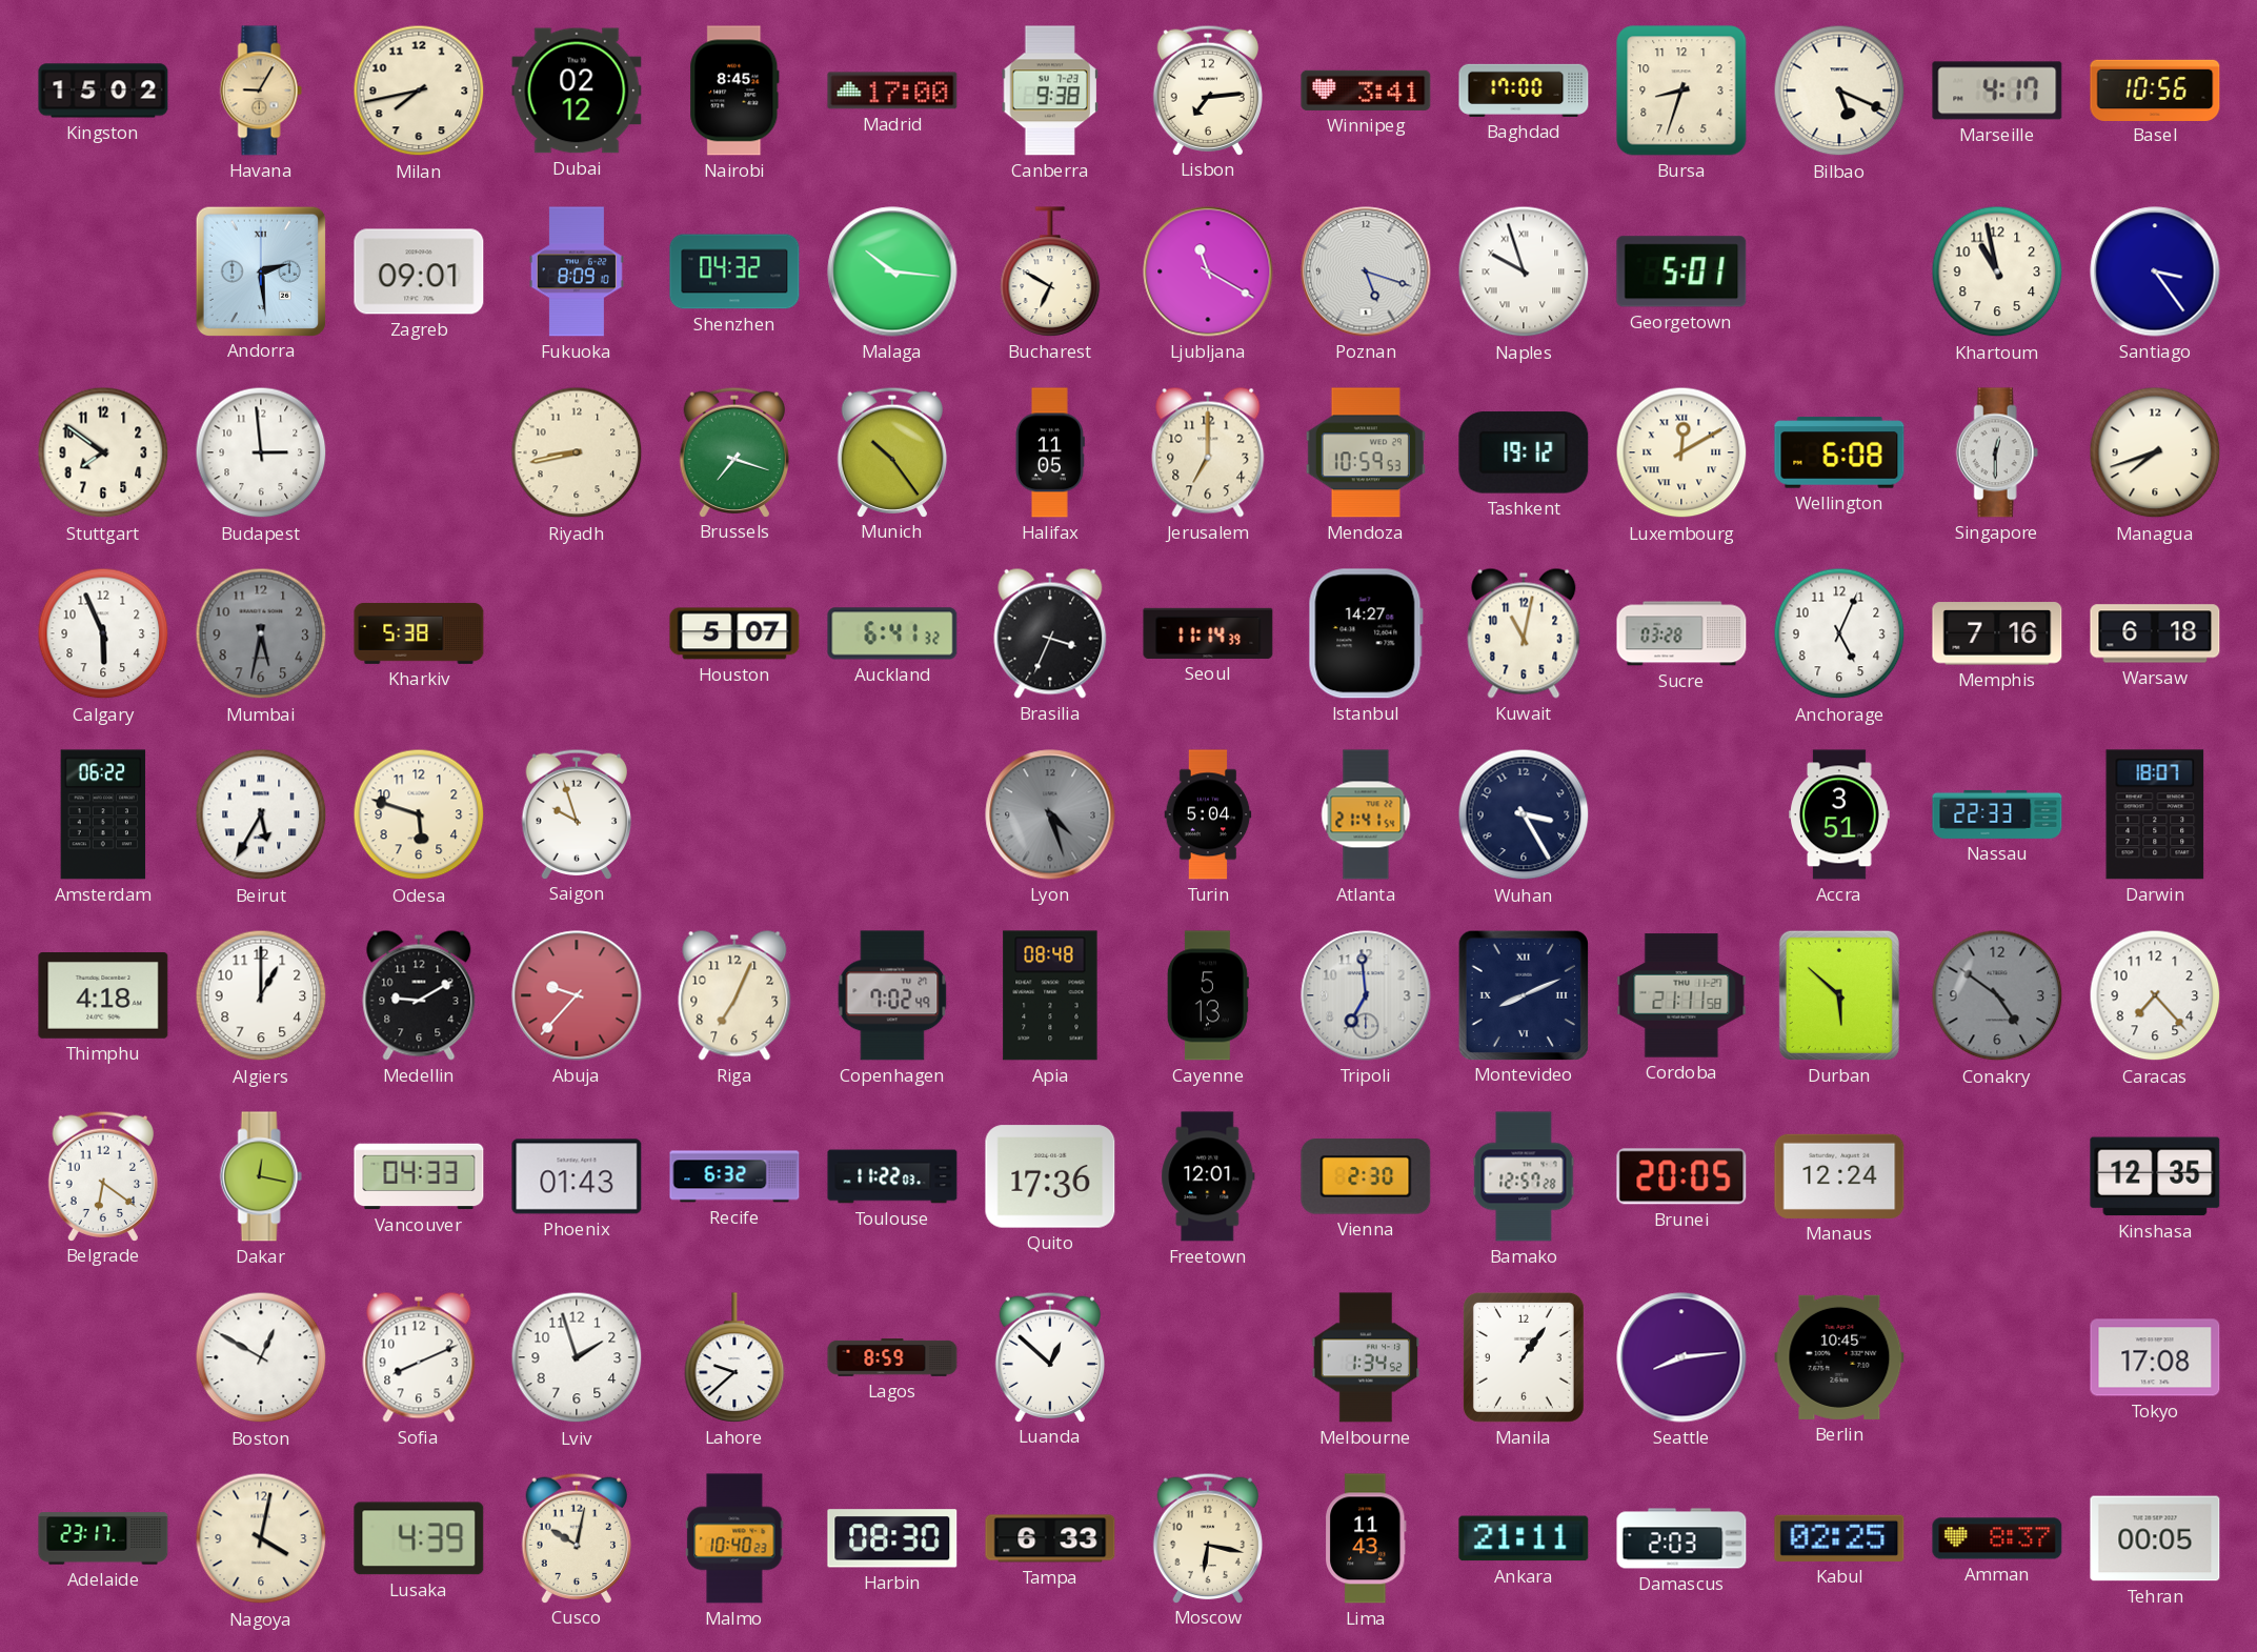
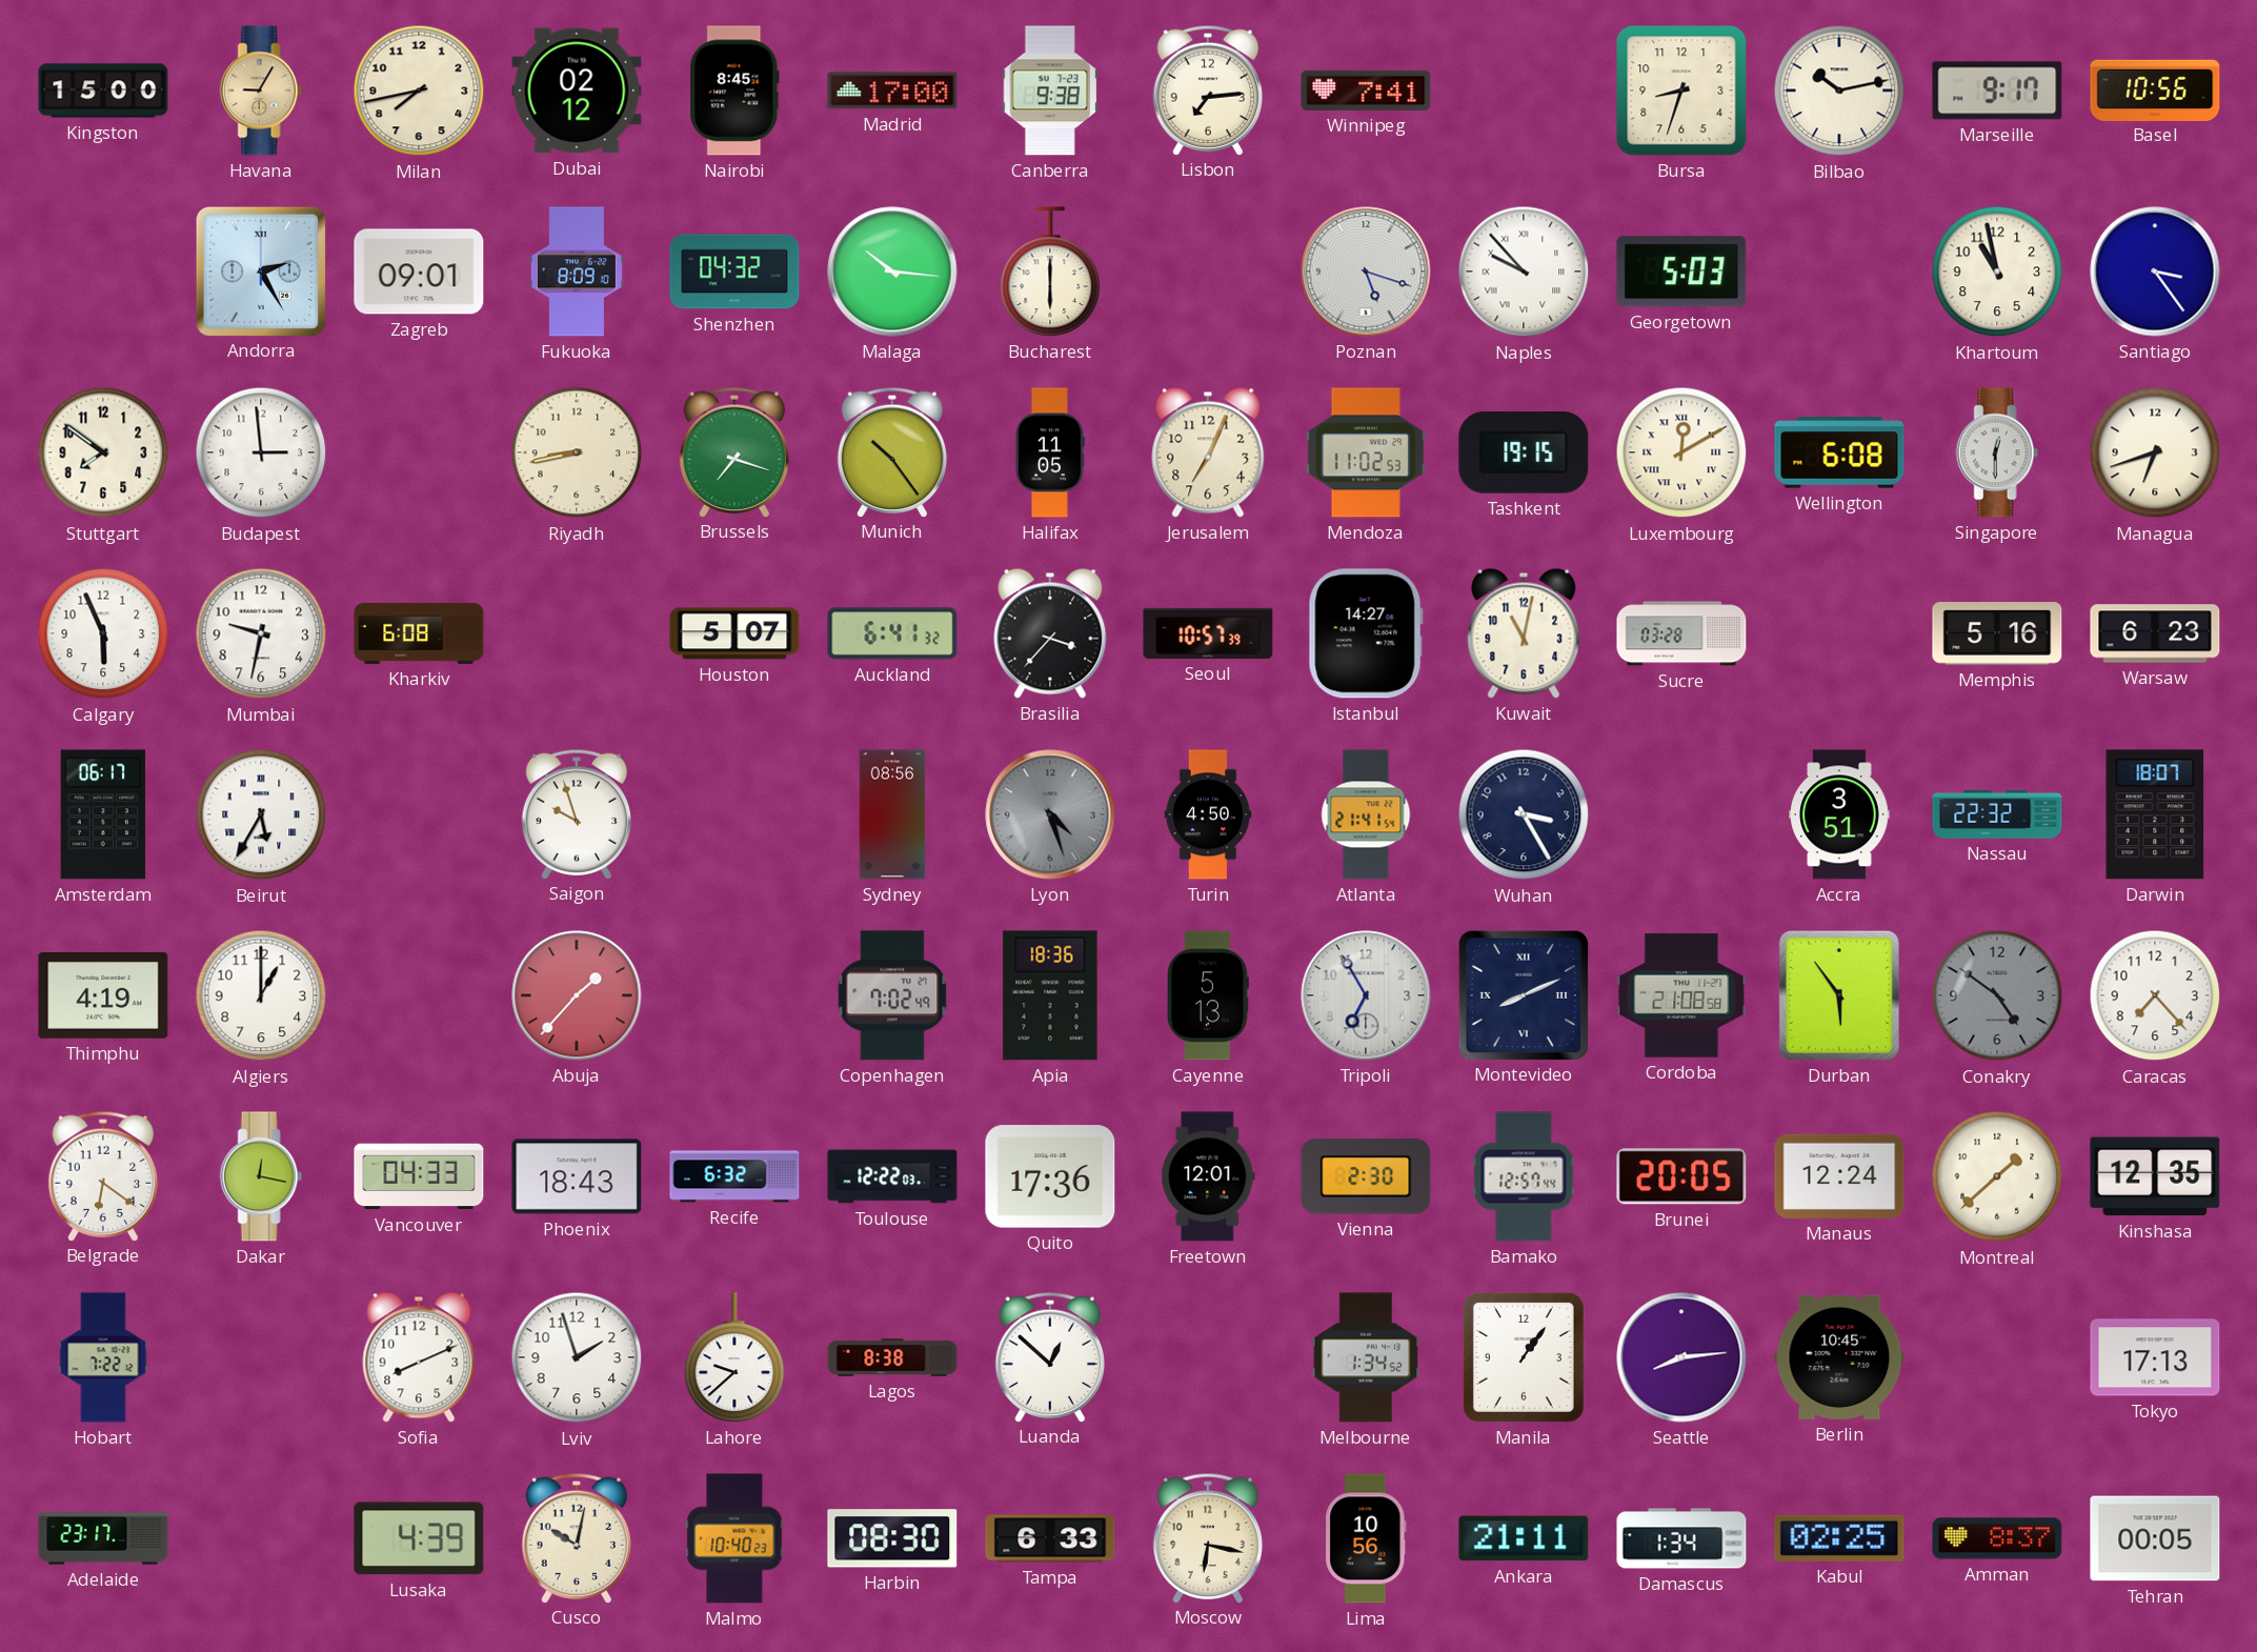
Kingston: 15:02 -> 15:00 (103, 90)
Winnipeg: 3:41 -> 7:41 (1366, 90)
Baghdad: 17:00 -> none (1524, 90)
Bilbao: 5:19 -> 10:13 (1839, 90)
Marseille: 4:17 -> 9:17 (1997, 90)
Andorra: 2:29 -> 2:25 (260, 270)
Bucharest: 6:50 -> 6:00 (1050, 271)
Ljubljana: 11:20 -> none (1208, 271)
Naples: 9:57 -> 9:53 (1524, 271)
Georgetown: 5:01 -> 5:03 (1681, 271)
Jerusalem: 7:00 -> 7:04 (1208, 452)
Mendoza: 10:59 -> 11:02 (1366, 452)
Tashkent: 19:12 -> 19:15 (1524, 452)
Managua: 7:42 -> 6:42 (2155, 452)
Mumbai: 5:32 -> 9:32 (261, 633)
Mumbai dial: grey -> white (261, 633)
Kharkiv: 5:38 -> 6:08 (419, 633)
Brasilia: 3:34 -> 3:37 (1050, 633)
Seoul: 11:14 -> 10:57 (1208, 633)
Anchorage: 5:04 -> none (1839, 633)
Memphis: 7:16 -> 5:16 (1997, 633)
Warsaw: 6:18 -> 6:23 (2155, 633)
Amsterdam: 06:22 -> 06:17 (103, 814)
Odesa: 5:48 -> none (419, 814)
Sydney: none -> 08:56 (892, 814)
Turin: 5:04 -> 4:50 (1208, 814)
Nassau: 22:33 -> 22:32 (1997, 814)
Thimphu: 4:18 -> 4:19 (103, 996)
Medellin: 9:10 -> none (419, 995)
Abuja: 9:37 -> 1:37 (577, 995)
Riga: 7:04 -> none (734, 995)
Apia: 08:48 -> 18:36 (1050, 995)
Tripoli: 6:59 -> 6:55 (1366, 995)
Cordoba: 21:11 -> 21:08 (1681, 995)
Durban: 5:52 -> 5:54 (1839, 995)
Phoenix: 01:43 -> 18:43 (577, 1176)
Toulouse: 11:22 -> 12:22 (892, 1176)
Bamako: 12:57:28 -> 12:57:44 (1524, 1176)
Montreal: none -> 1:38 (1997, 1176)
Hobart: none -> 7:22 (103, 1357)
Boston: 12:50 -> none (261, 1357)
Lagos: 8:59 -> 8:38 (892, 1357)
Tokyo: 17:08 -> 17:13 (2155, 1357)
Nagoya: 4:02 -> none (261, 1538)
Lima: 11:43 -> 10:56 (1366, 1538)
Damascus: 2:03 -> 1:34 (1681, 1538)
